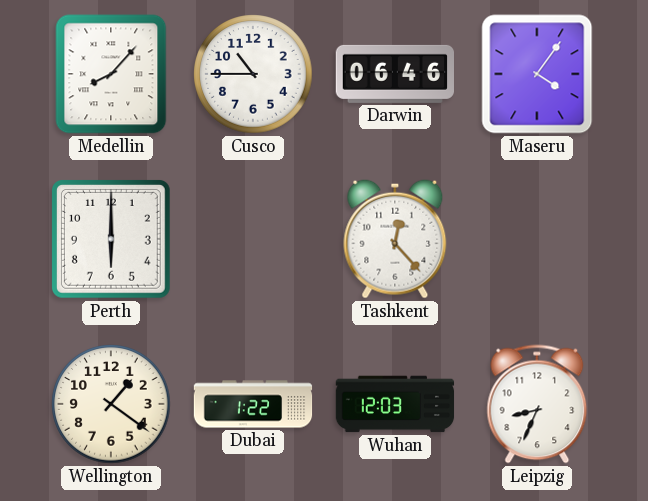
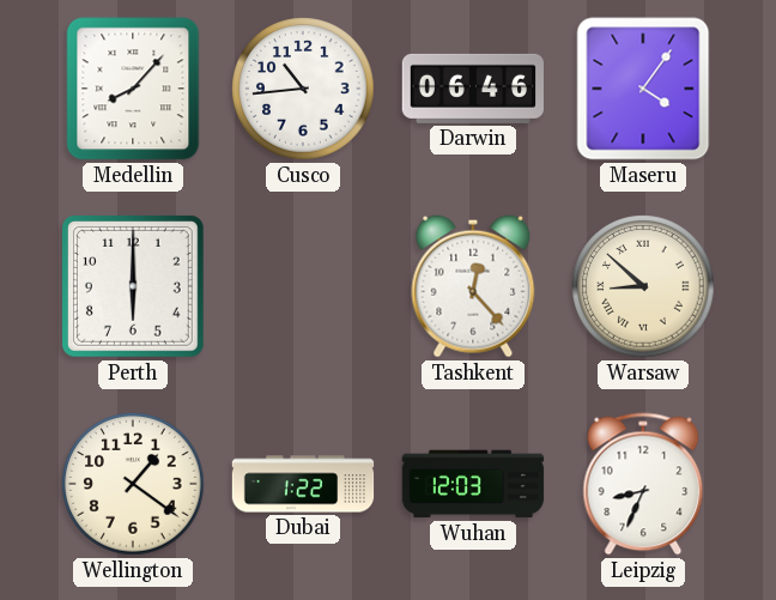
Cusco: 10:45 -> 10:44 (303, 89)
Warsaw: none -> 8:52 (643, 286)
